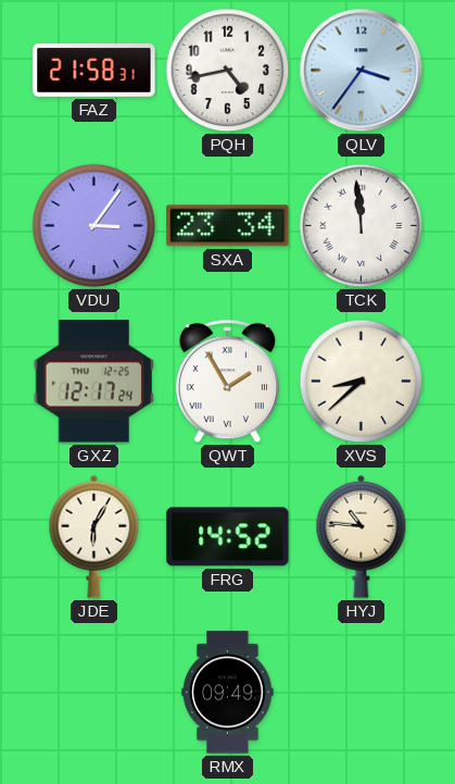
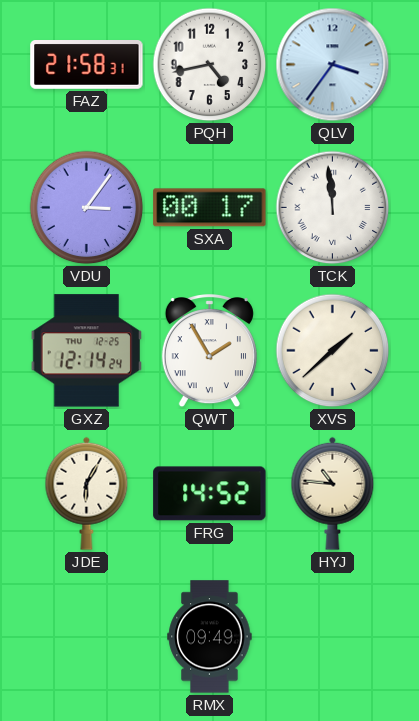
SXA: 23:34 -> 00:17 (210, 208)
GXZ: 12:17 -> 12:14 (86, 351)
XVS: 8:38 -> 1:38 (333, 351)
